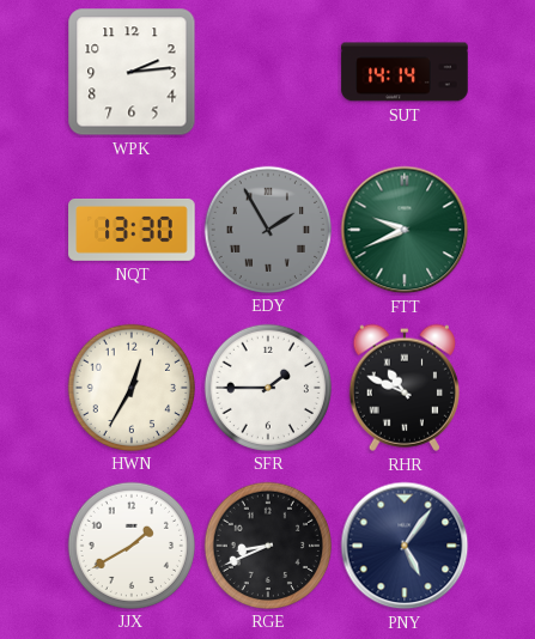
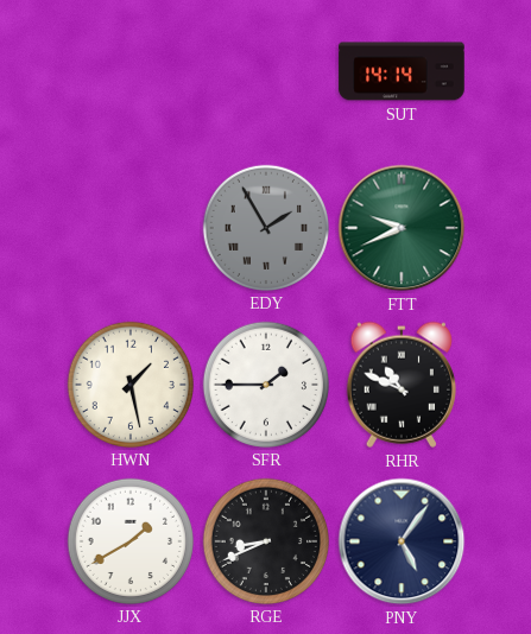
WPK: 2:14 -> none (132, 72)
NQT: 13:30 -> none (132, 230)
HWN: 12:35 -> 1:28 (129, 383)
